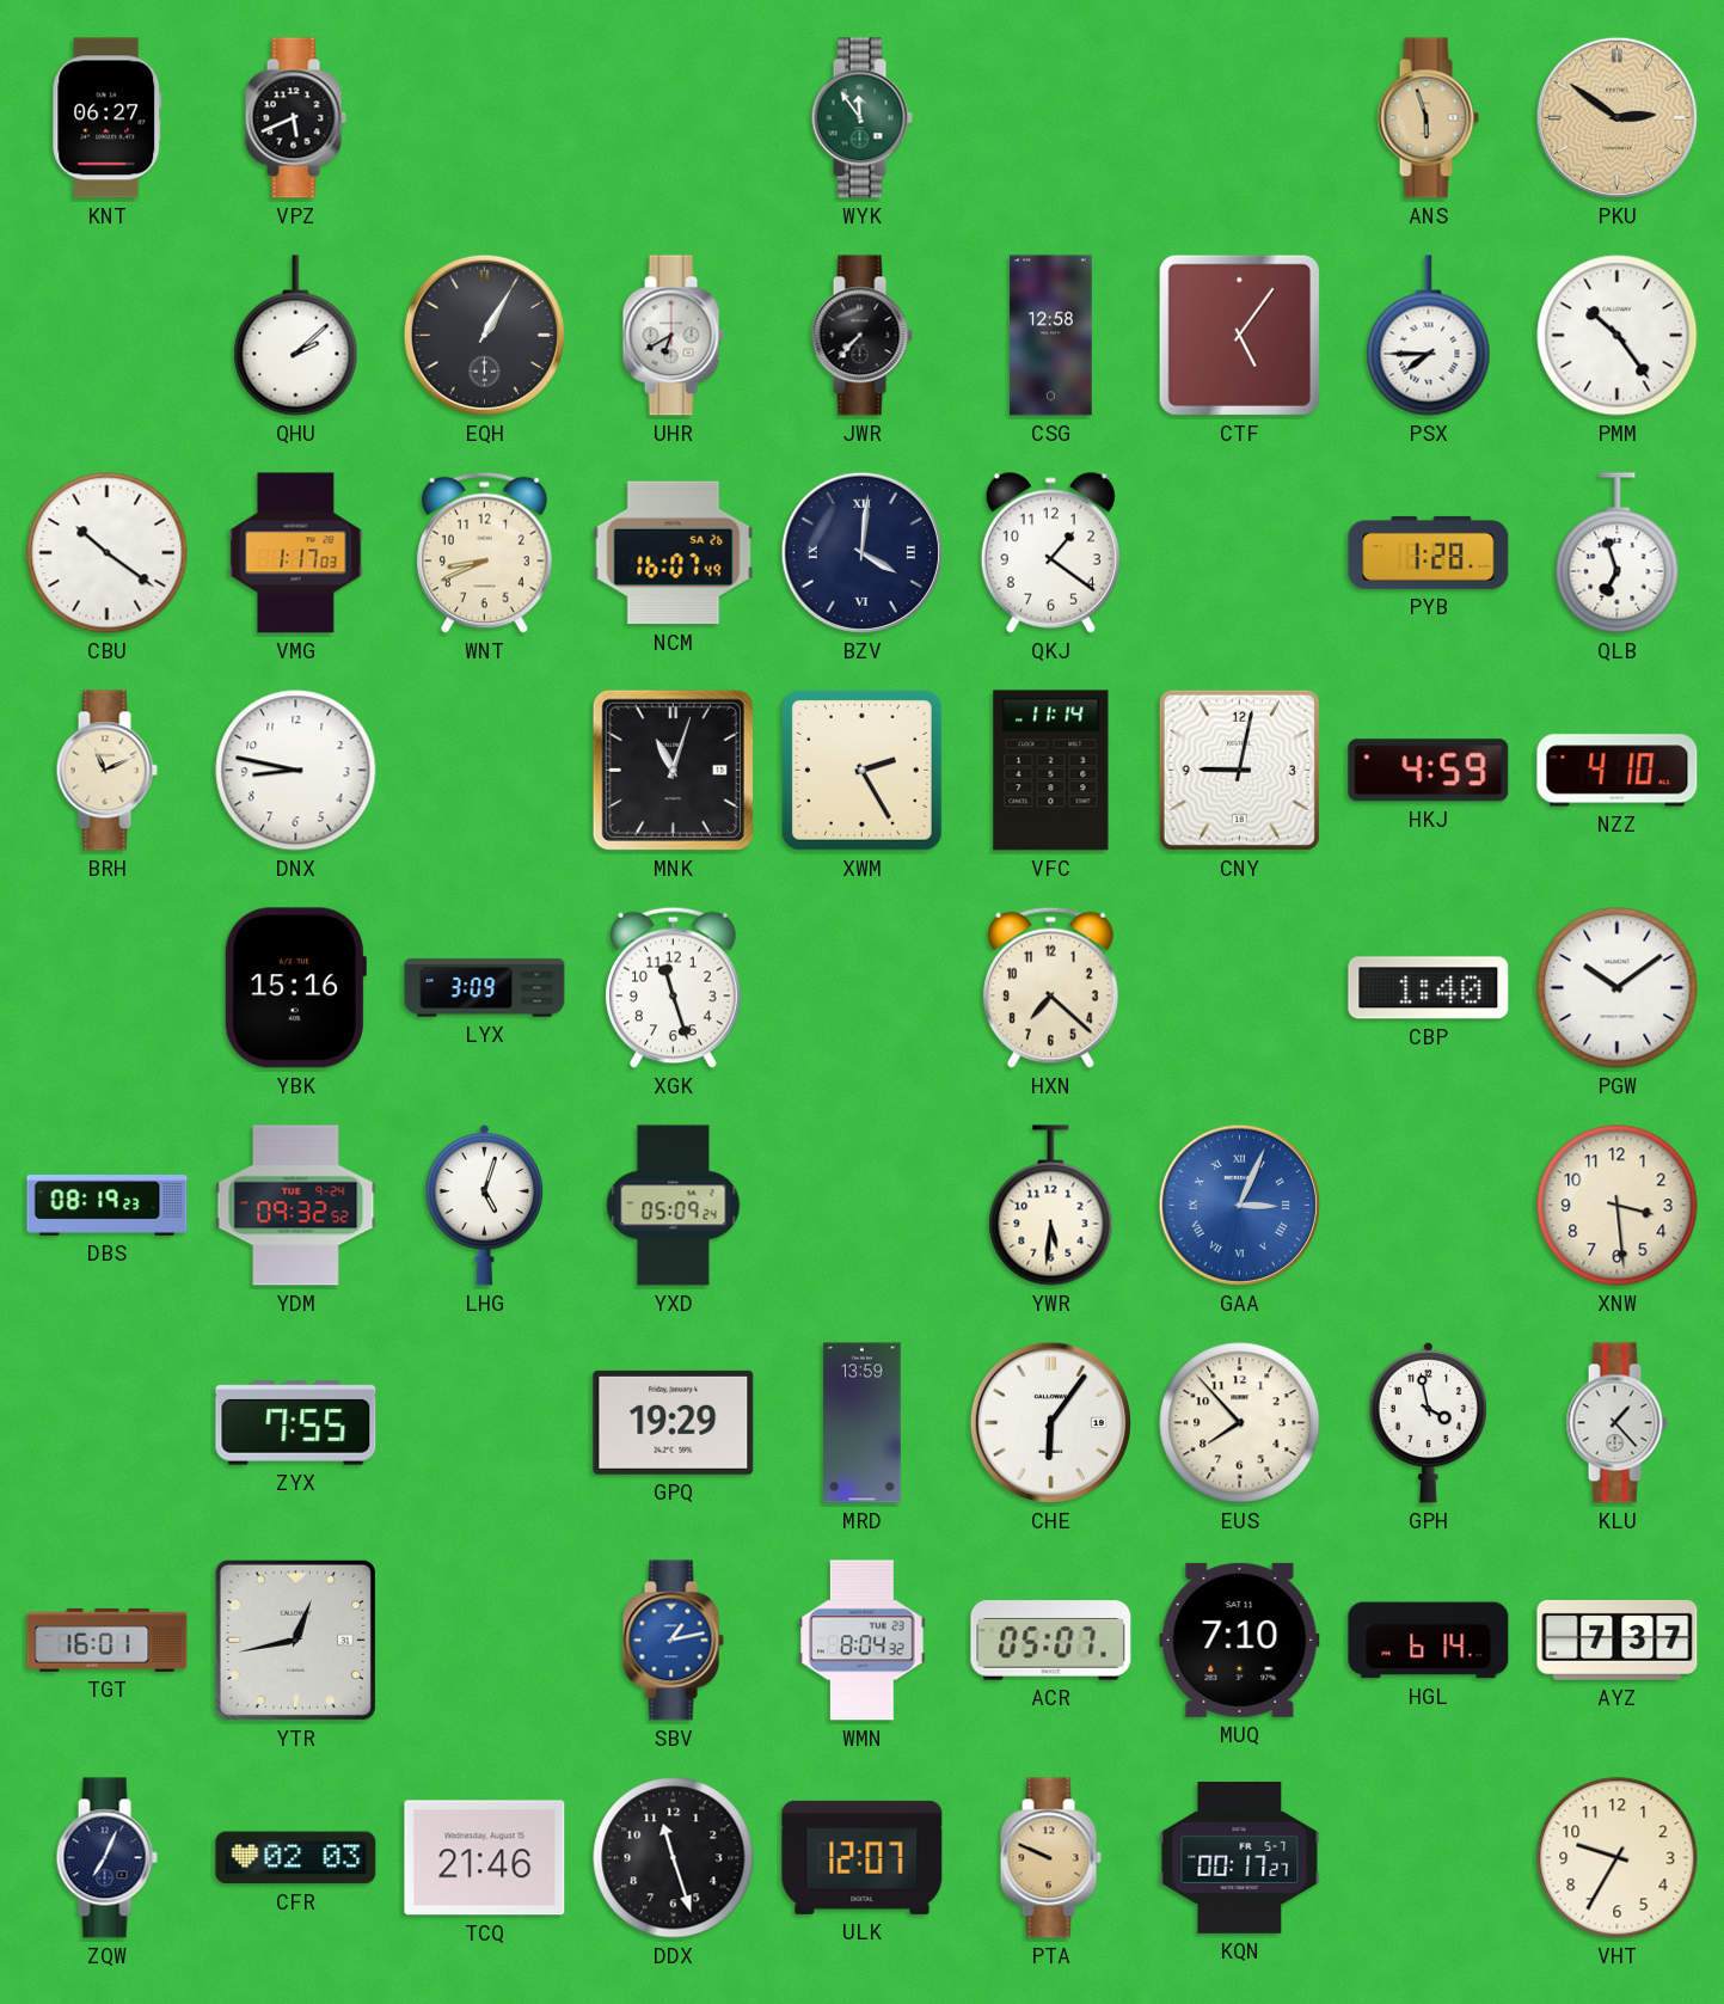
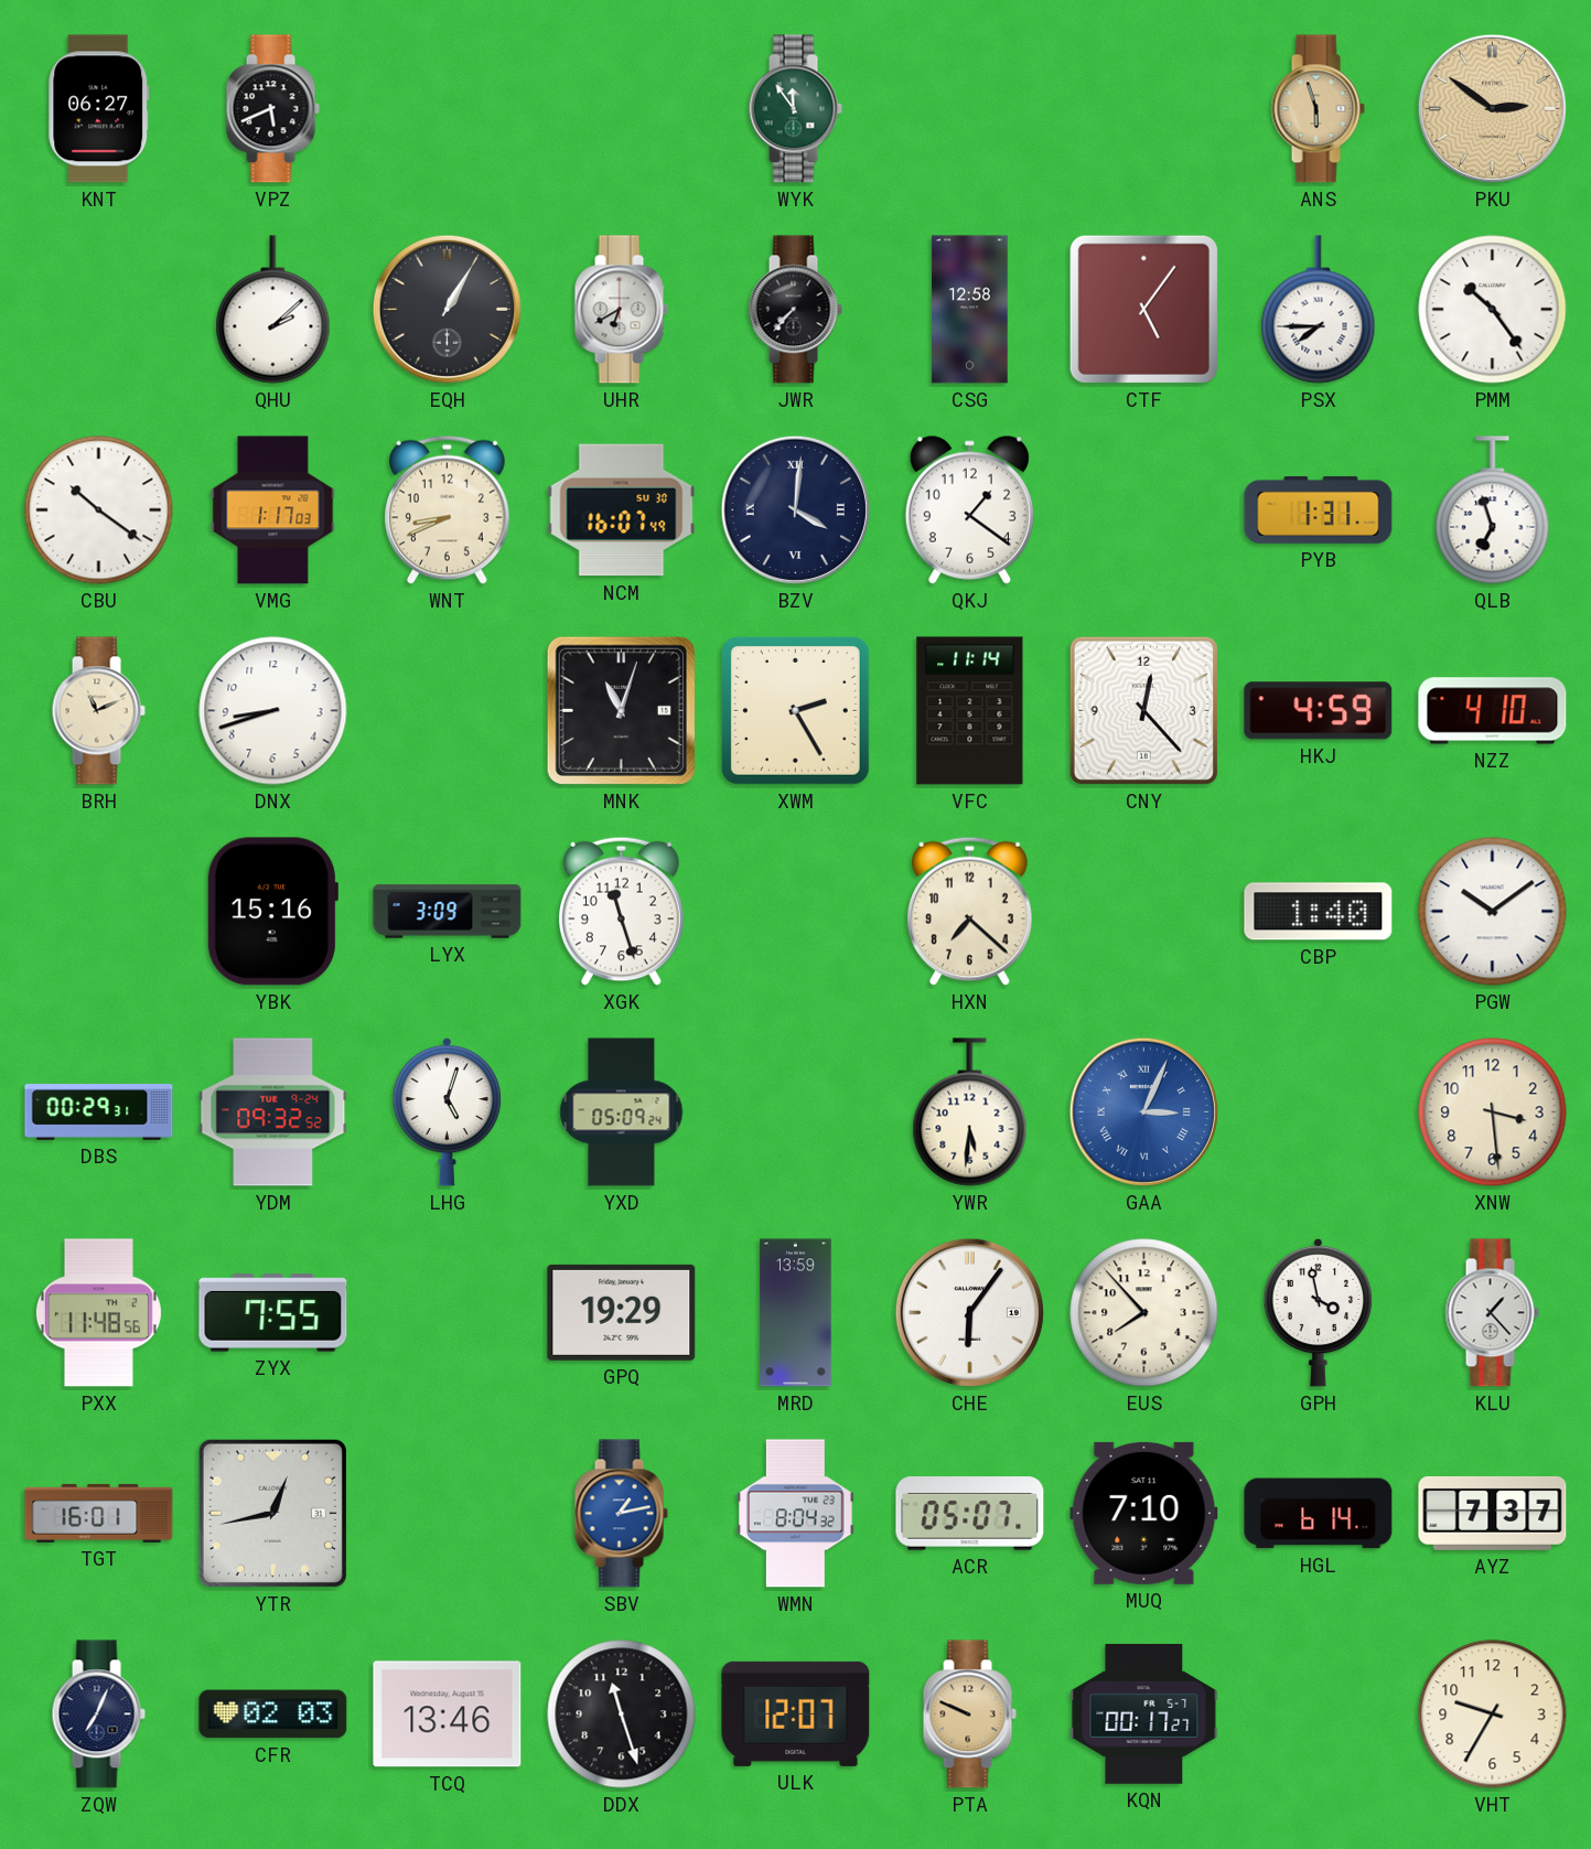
NCM date: SA 26 -> SU 30 (622, 510)
PYB: 1:28 -> 1:31 (1319, 509)
DNX: 8:47 -> 8:42 (273, 711)
CNY: 9:02 -> 12:23 (1143, 710)
DBS: 08:19 -> 00:29 (99, 1112)
PXX: none -> 11:48 (98, 1313)
TCQ: 21:46 -> 13:46 (448, 1714)
